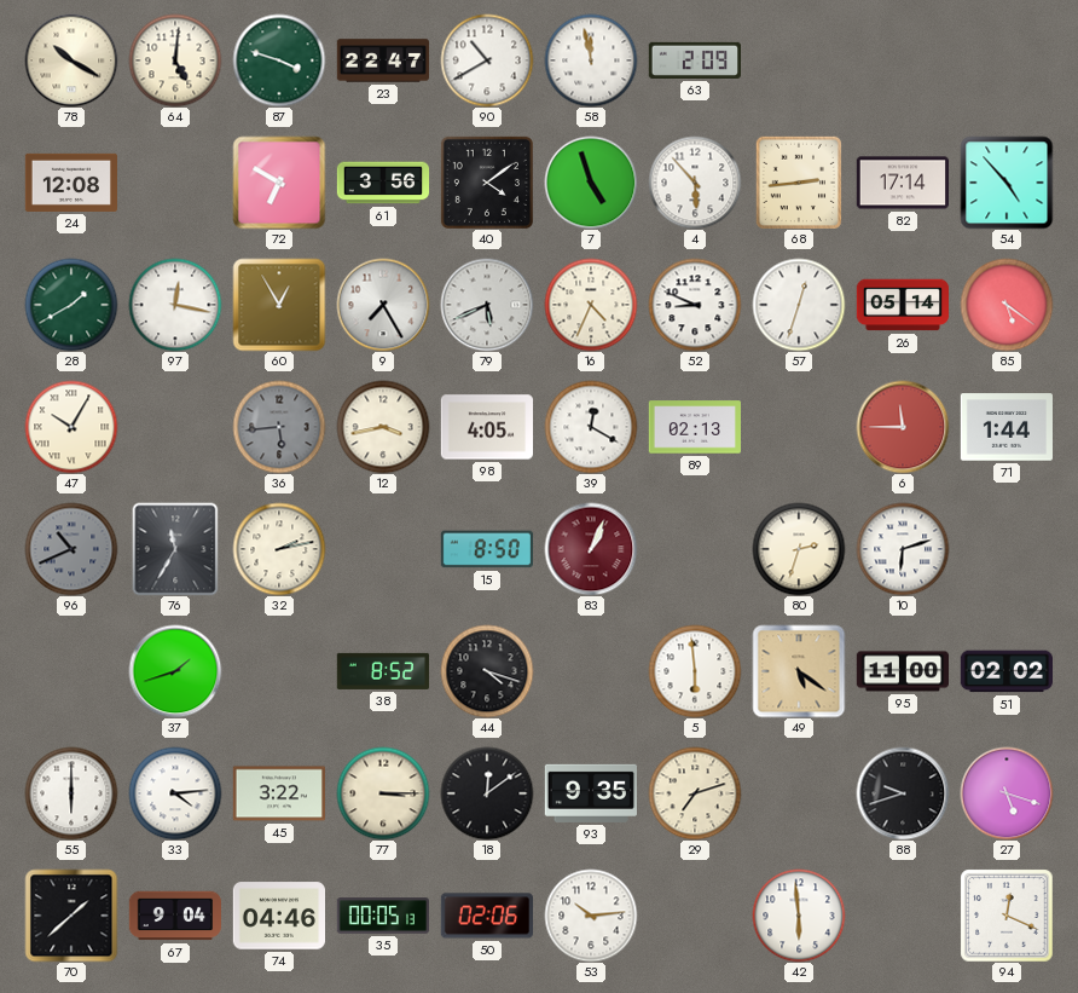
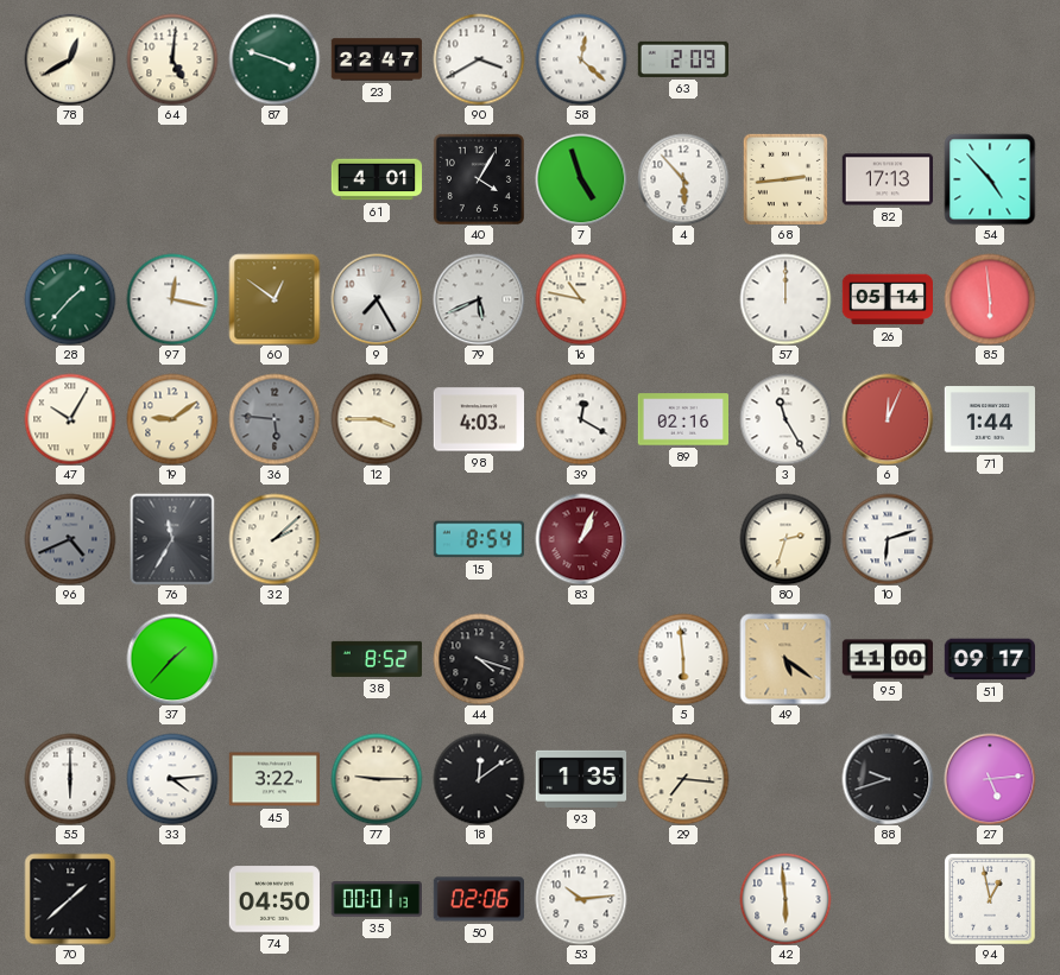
78: 10:20 -> 12:40 (70, 59)
90: 10:40 -> 3:40 (479, 59)
58: 11:58 -> 12:22 (581, 59)
24: 12:08 -> none (70, 183)
72: 6:50 -> none (279, 183)
61: 3:56 -> 4:01 (377, 179)
40: 4:09 -> 4:05 (479, 179)
82: 17:14 -> 17:13 (887, 179)
28: 1:40 -> 1:37 (70, 299)
60: 12:55 -> 12:51 (275, 299)
16: 4:34 -> 10:47 (581, 299)
52: 8:49 -> none (695, 305)
57: 12:33 -> 12:00 (785, 299)
85: 5:21 -> 5:59 (990, 299)
19: none -> 9:09 (172, 419)
36: 5:44 -> 5:46 (275, 419)
12: 3:43 -> 3:45 (377, 419)
98: 4:05 -> 4:03 (478, 419)
89: 02:13 -> 02:16 (682, 419)
3: none -> 11:25 (785, 419)
6: 11:45 -> 12:04 (888, 419)
96: 10:41 -> 4:41 (70, 539)
32: 2:13 -> 2:08 (275, 539)
15: 8:50 -> 8:54 (478, 539)
37: 1:42 -> 1:37 (172, 659)
51: 02:02 -> 09:17 (989, 659)
77: 3:15 -> 9:15 (377, 779)
93: 9:35 -> 1:35 (580, 779)
29: 7:12 -> 7:16 (683, 779)
27: 5:18 -> 5:14 (990, 779)
67: 9:04 -> none (174, 916)
74: 04:46 -> 04:50 (273, 899)
35: 00:05 -> 00:01 (376, 899)
94: 12:19 -> 12:58 (990, 899)
